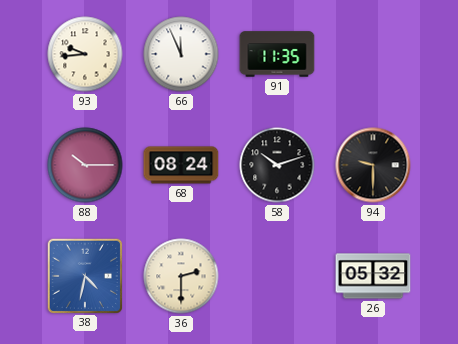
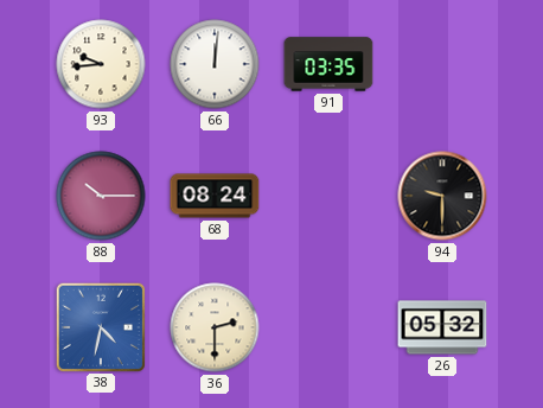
66: 11:56 -> 12:01 (215, 64)
91: 11:35 -> 03:35 (328, 64)
58: 10:12 -> none (277, 165)
